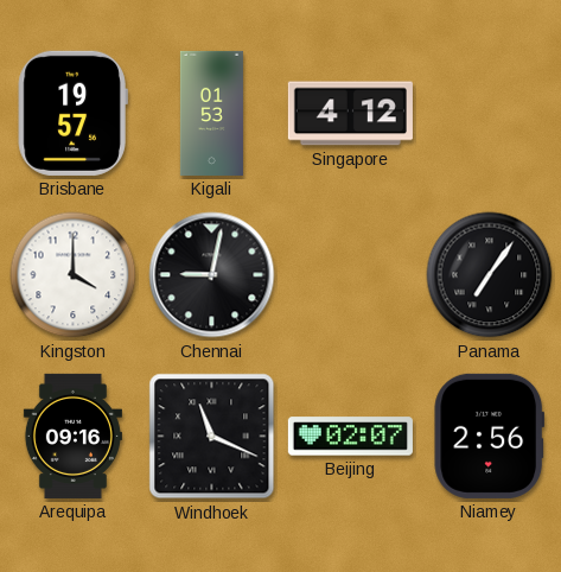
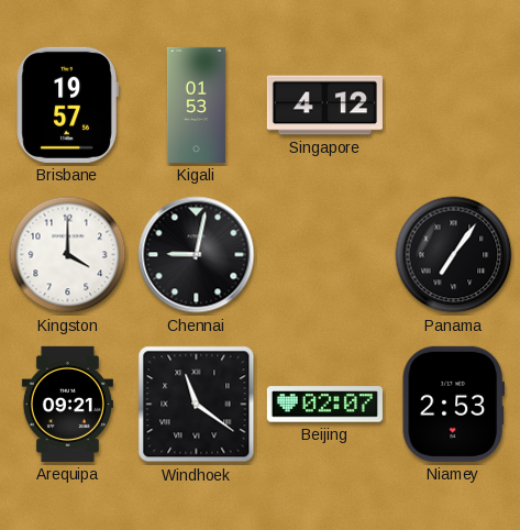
Arequipa: 09:16 -> 09:21 (67, 404)
Windhoek: 11:19 -> 11:21 (197, 405)
Niamey: 2:56 -> 2:53 (453, 404)
